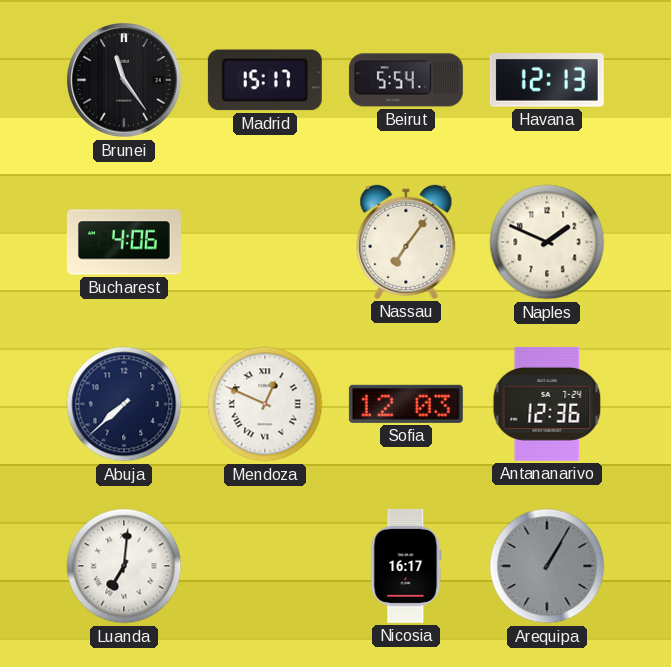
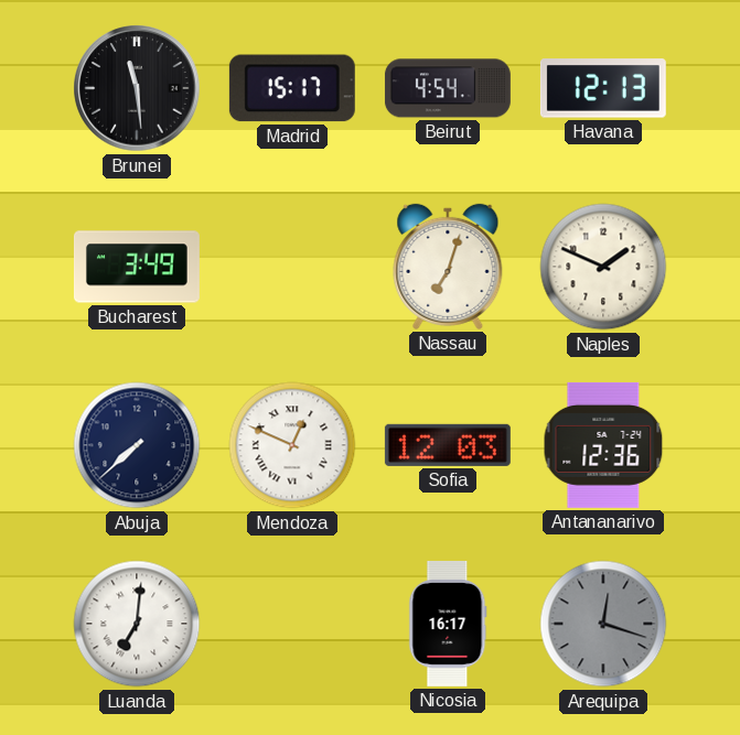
Brunei: 11:24 -> 11:29 (137, 88)
Beirut: 5:54 -> 4:54 (448, 88)
Bucharest: 4:06 -> 3:49 (137, 267)
Nassau: 7:06 -> 7:03 (448, 267)
Arequipa: 1:05 -> 12:18 (603, 624)
